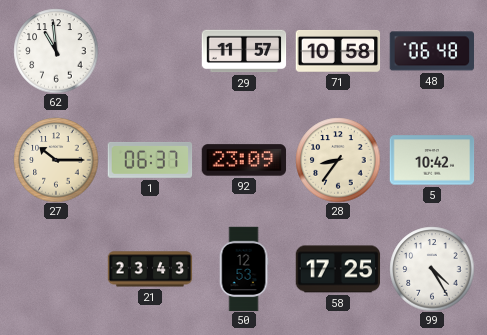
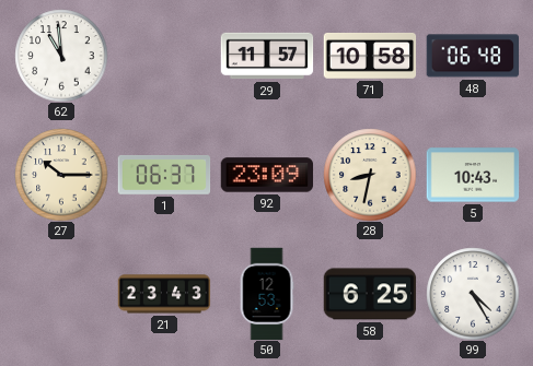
28: 8:36 -> 8:32 (370, 175)
5: 10:42 -> 10:43 (473, 175)
58: 17:25 -> 6:25 (370, 294)
